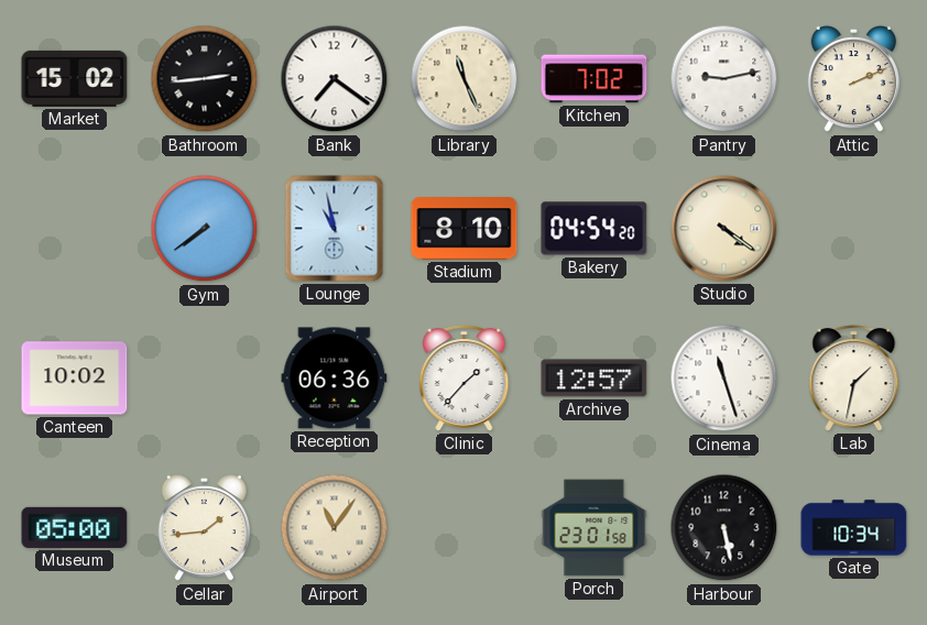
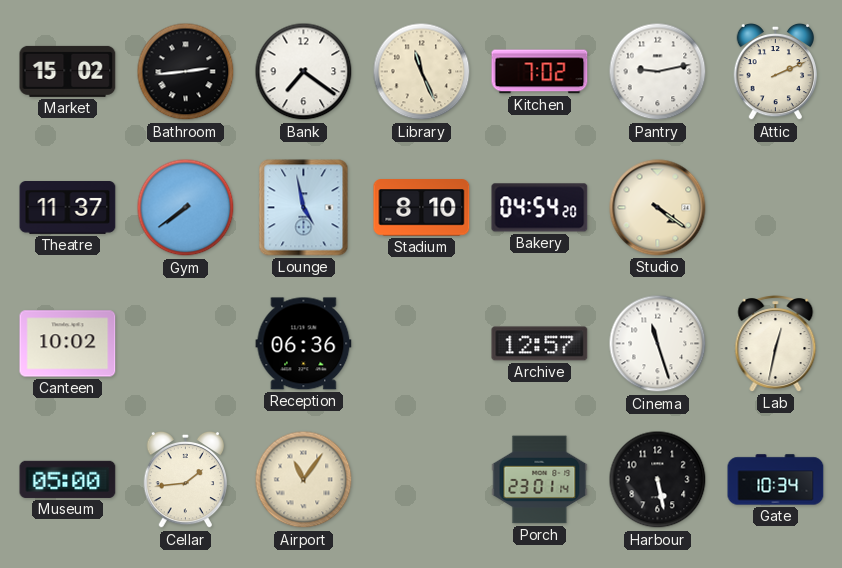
Theatre: none -> 11:37 (68, 208)
Lounge: 10:58 -> 4:58 (304, 208)
Clinic: 1:37 -> none (465, 379)
Lab: 1:32 -> 12:32 (776, 344)
Porch: 23:01:58 -> 23:01:14 (540, 480)
